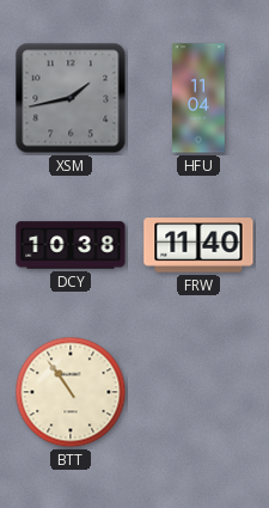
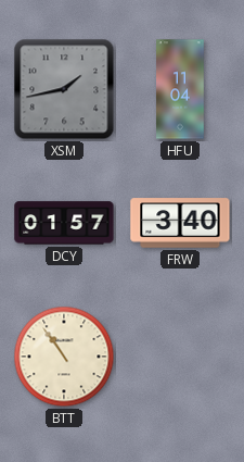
DCY: 10:38 -> 01:57 (64, 223)
FRW: 11:40 -> 3:40 (180, 223)
